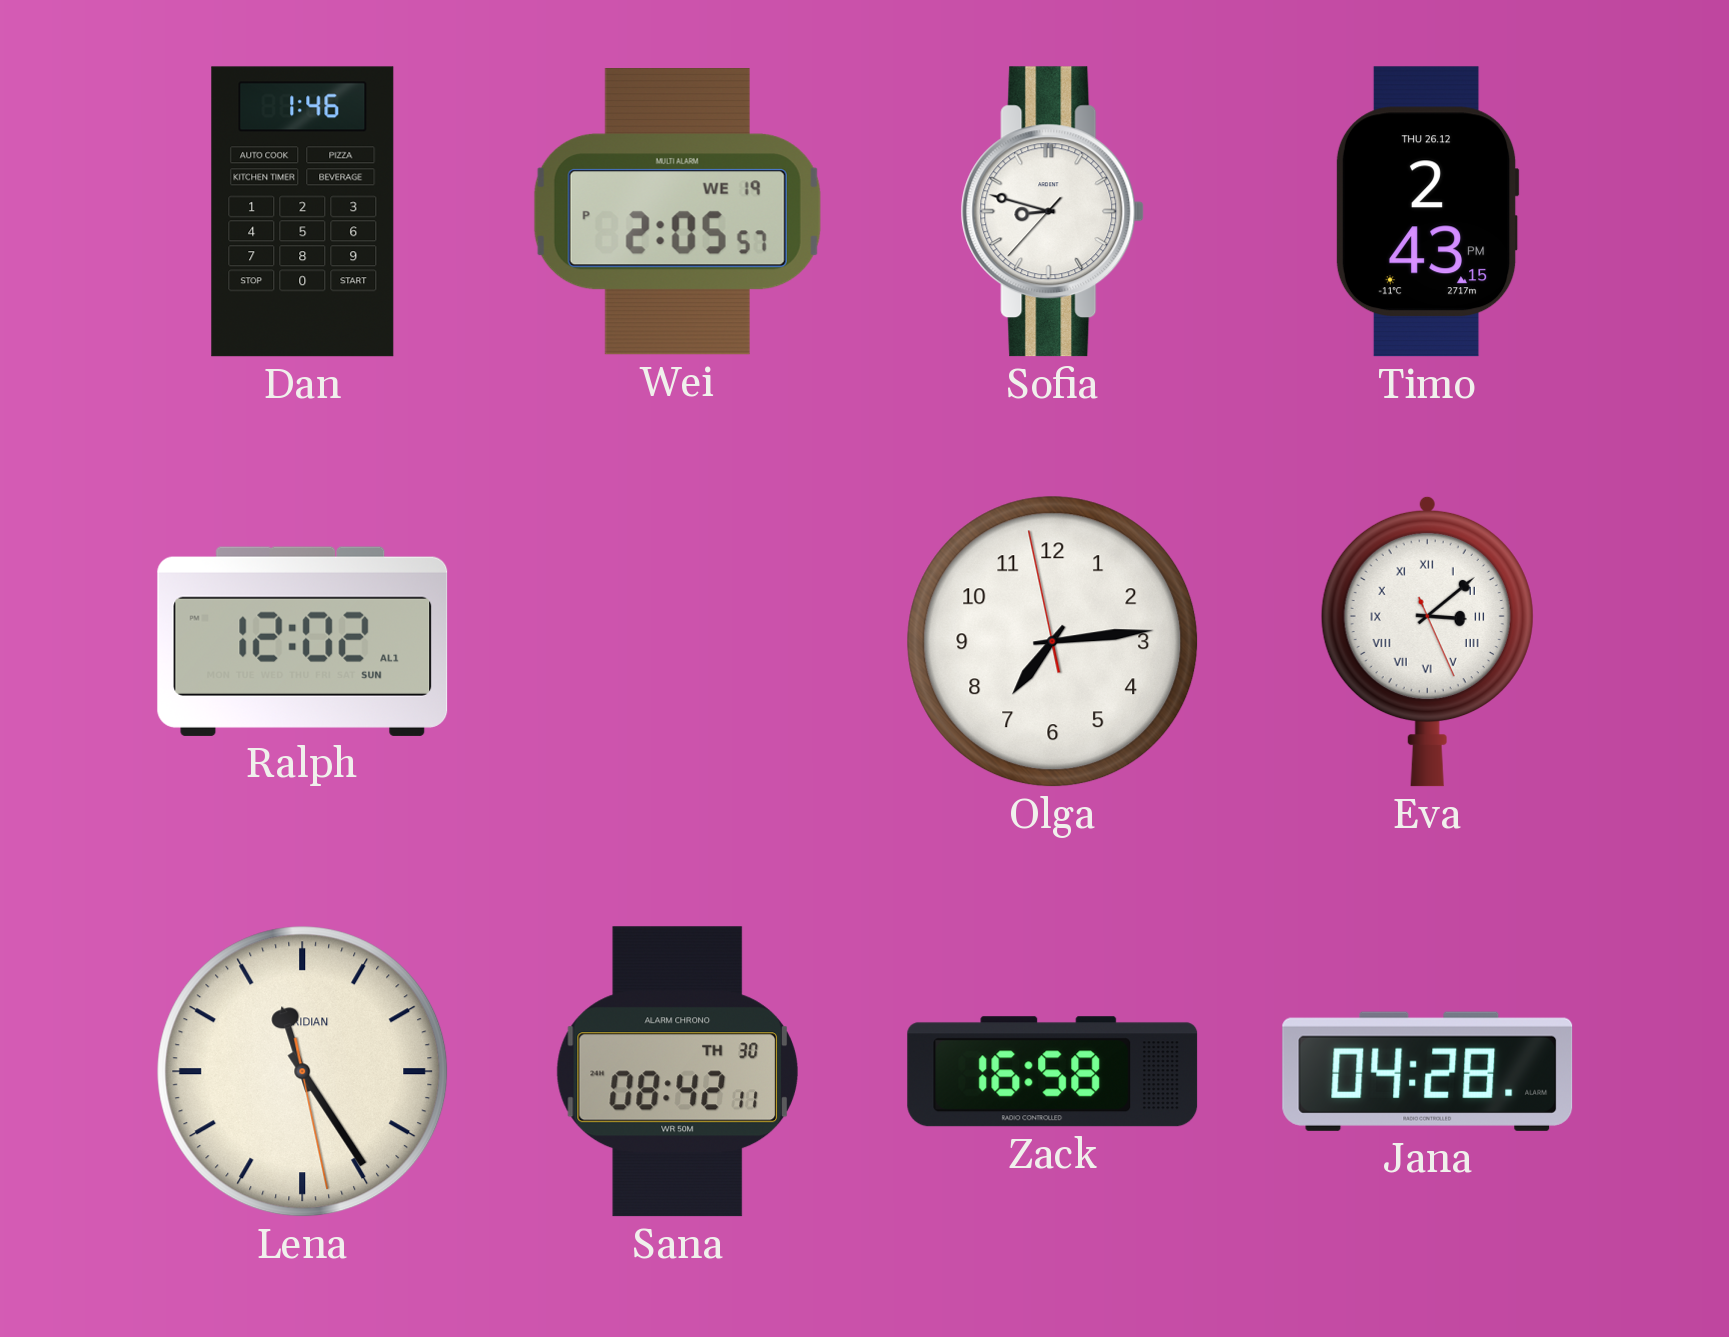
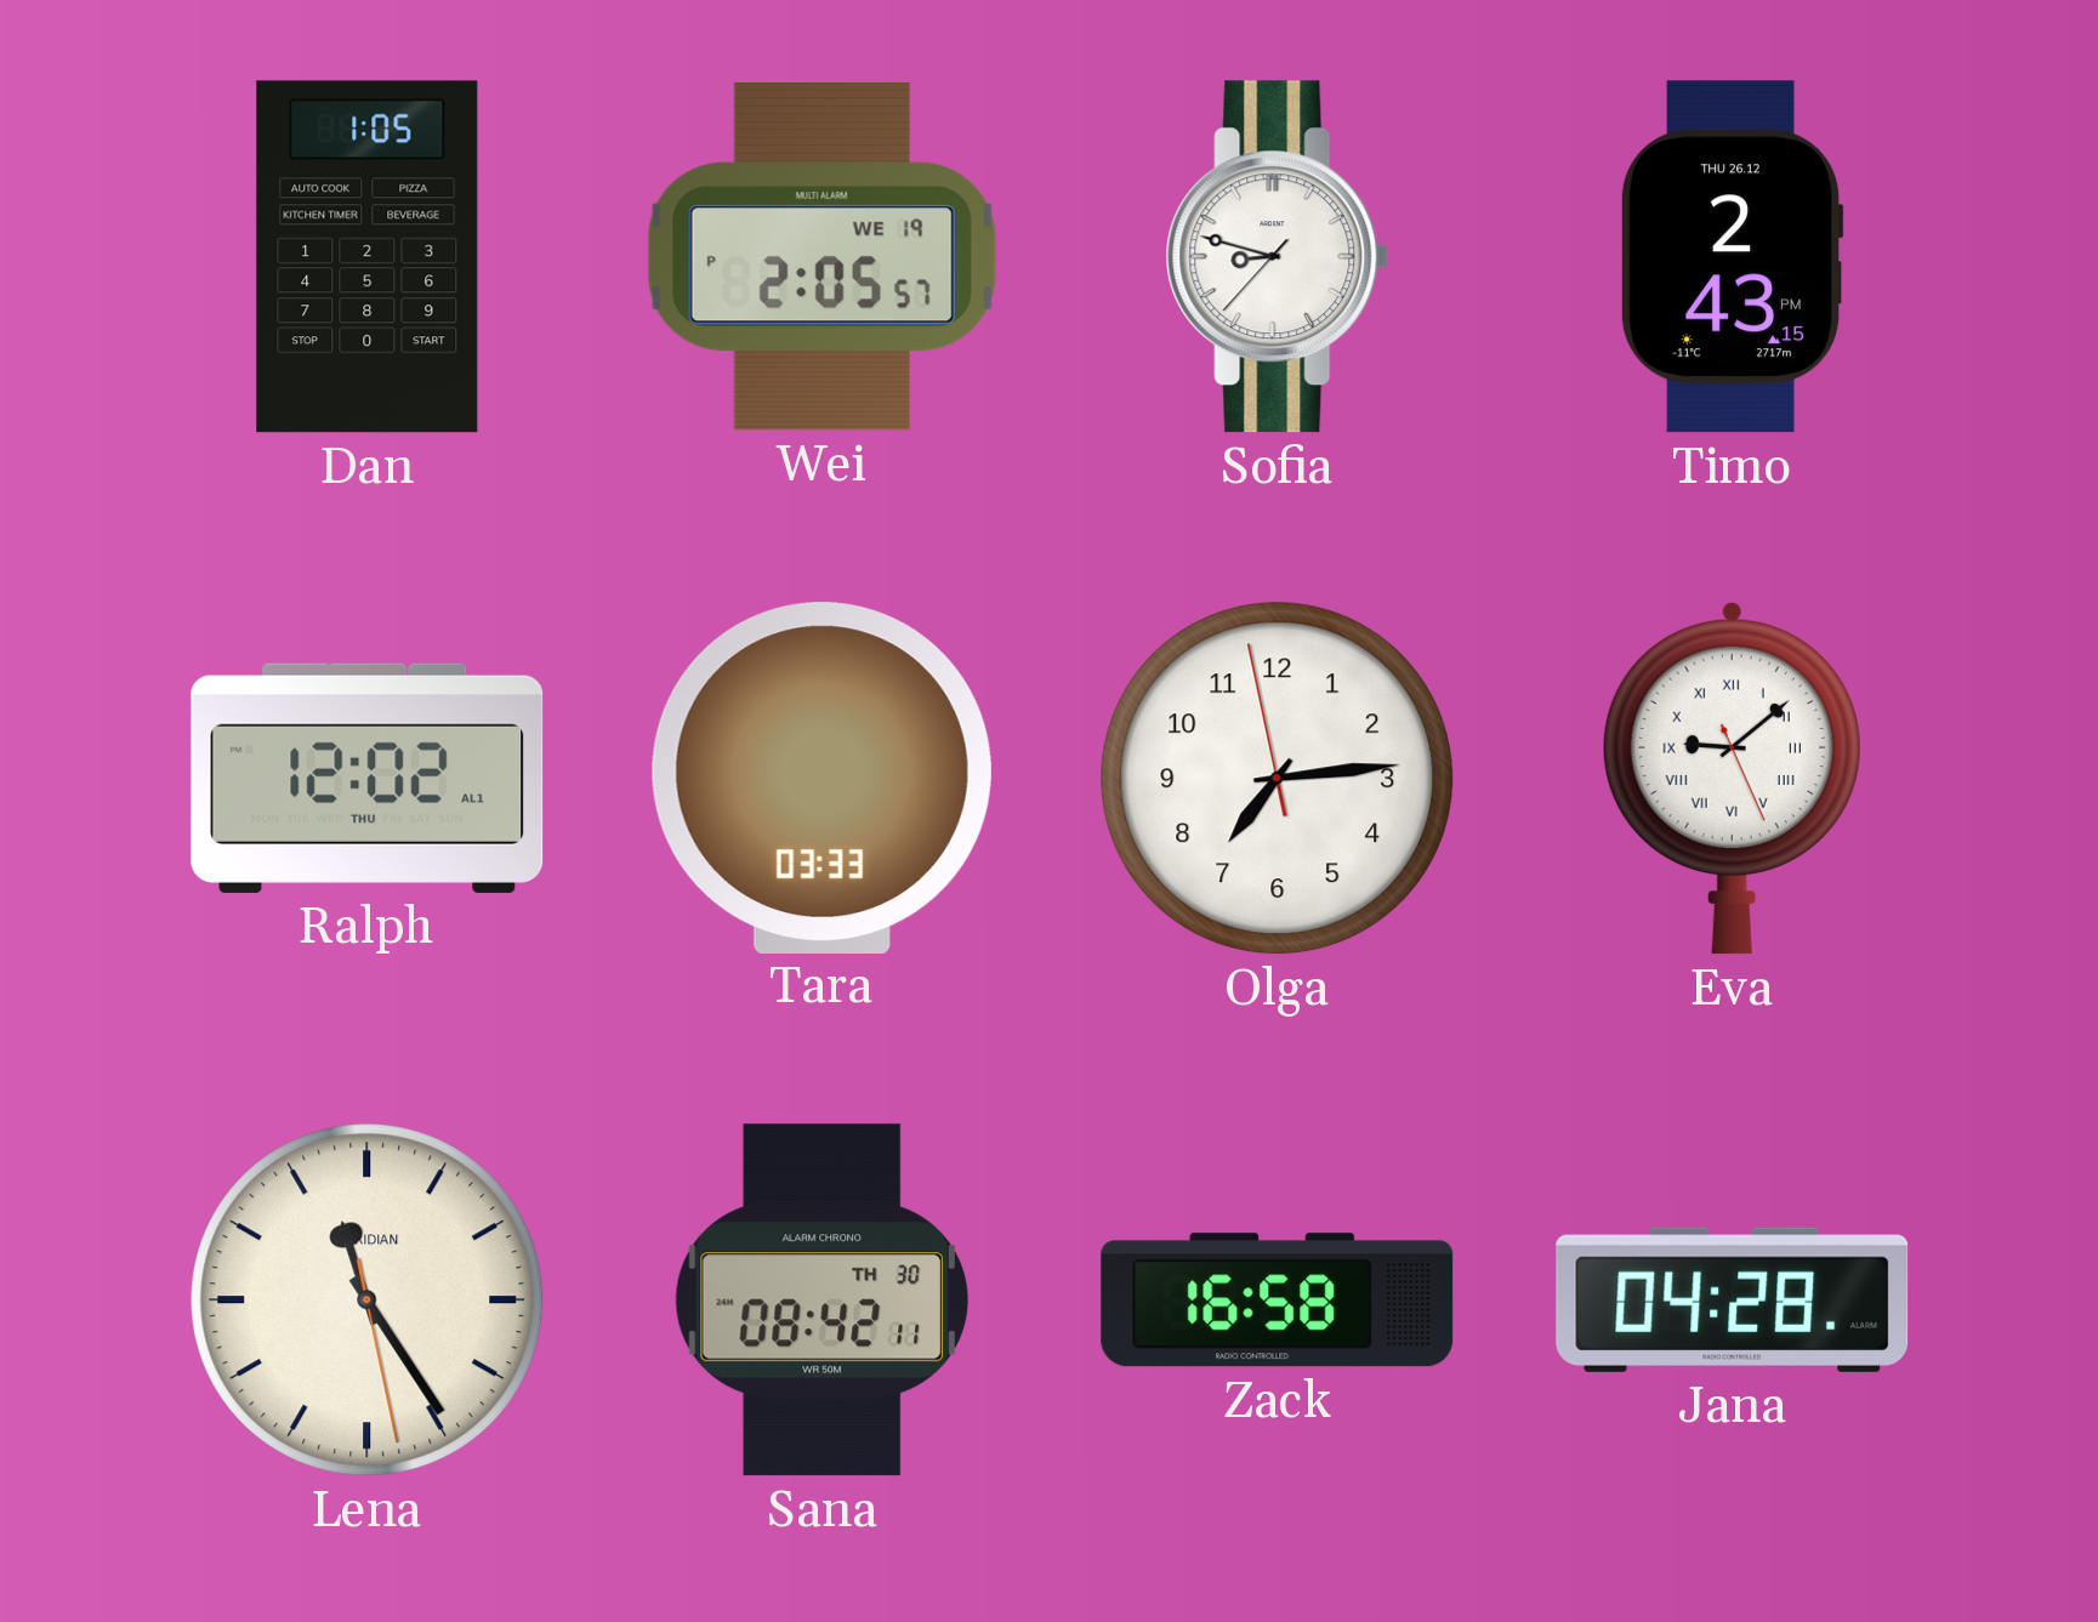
Dan: 1:46 -> 1:05 (368, 257)
Ralph date: SUN -> THU (368, 778)
Tara: none -> 03:33 (821, 778)
Eva: 3:08 -> 9:08 (1732, 778)
